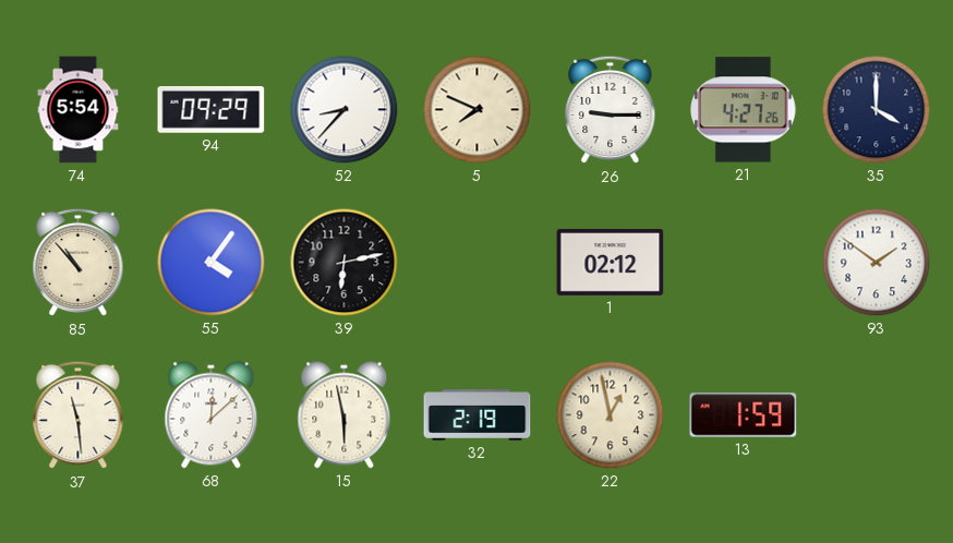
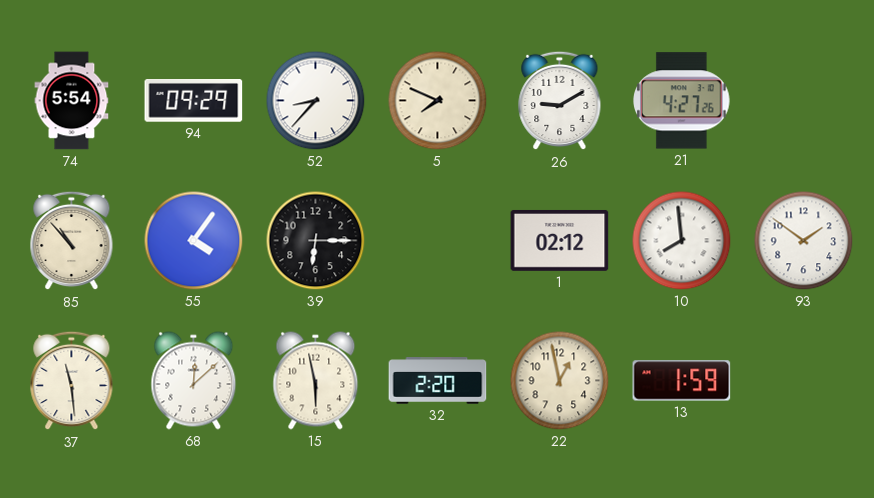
26: 9:15 -> 9:10 (560, 101)
35: 4:00 -> none (877, 110)
39: 6:13 -> 6:15 (316, 241)
10: none -> 7:59 (682, 241)
32: 2:19 -> 2:20 (438, 381)
